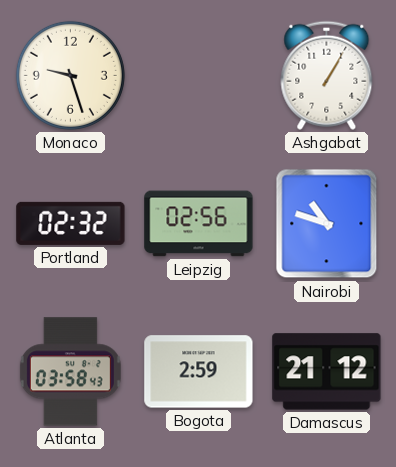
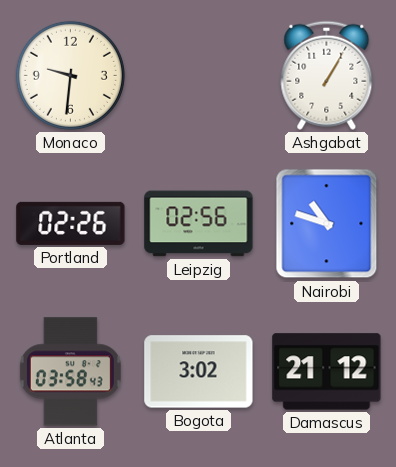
Monaco: 9:27 -> 9:31 (70, 75)
Portland: 02:32 -> 02:26 (71, 223)
Bogota: 2:59 -> 3:02 (199, 372)
